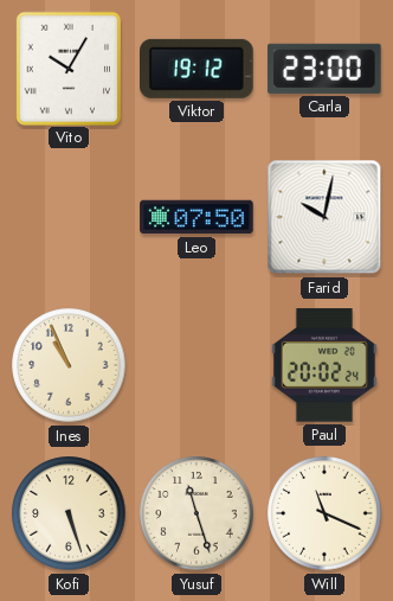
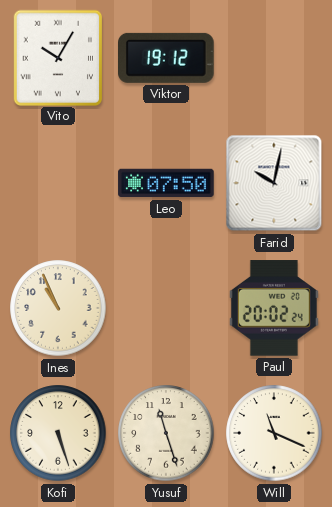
Carla: 23:00 -> none (326, 69)
